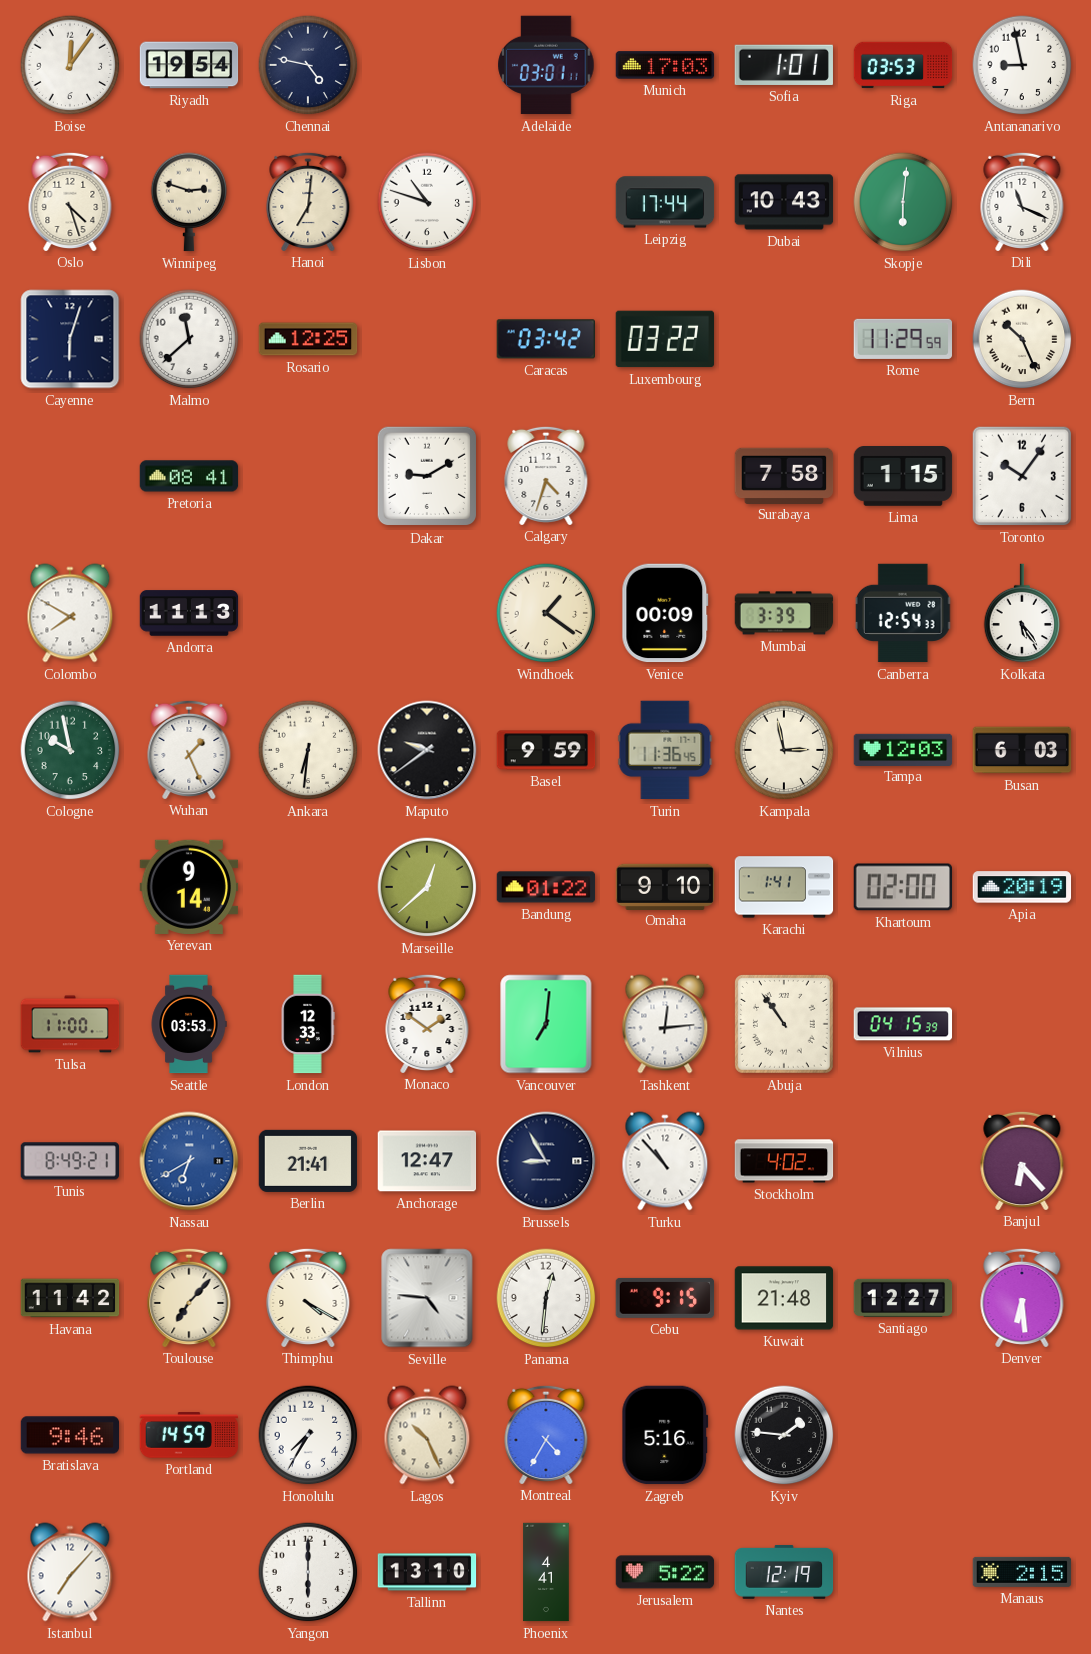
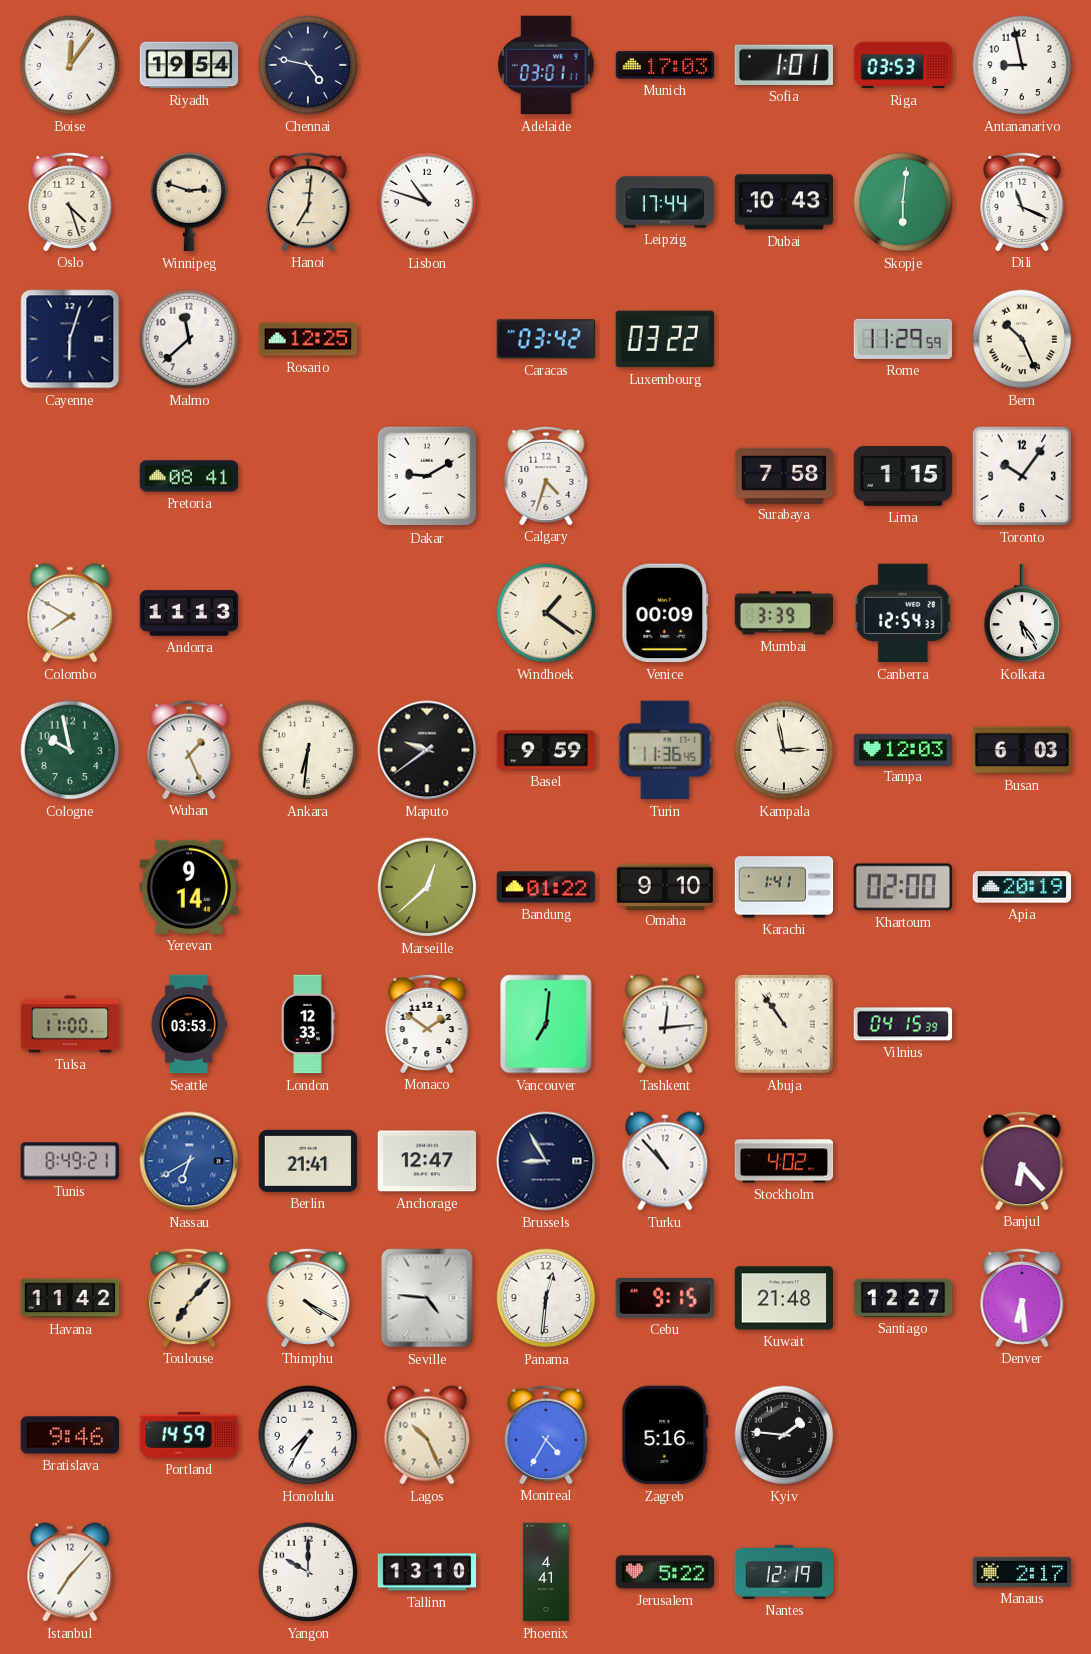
Yangon: 6:00 -> 10:00 (308, 1572)
Manaus: 2:15 -> 2:17 (1022, 1572)
